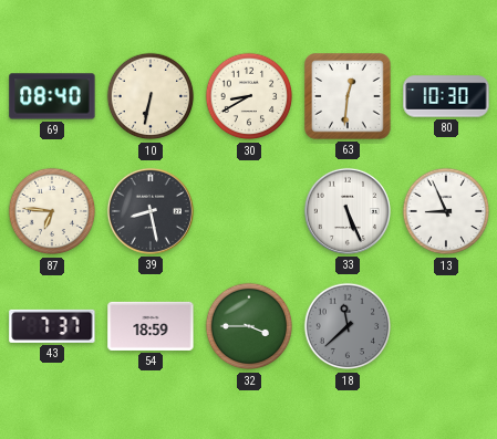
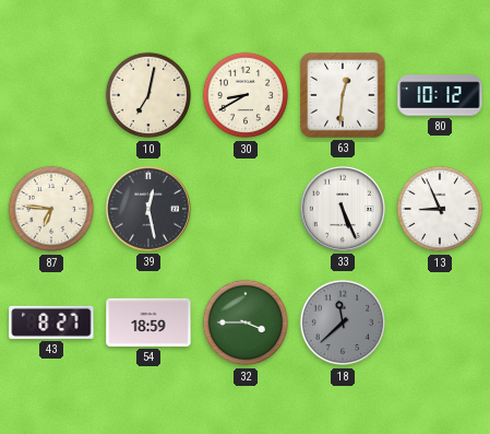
69: 08:40 -> none (52, 96)
10: 6:32 -> 7:02 (148, 95)
80: 10:30 -> 10:12 (440, 95)
39: 8:28 -> 12:28 (148, 209)
43: 7:37 -> 8:27 (51, 322)
